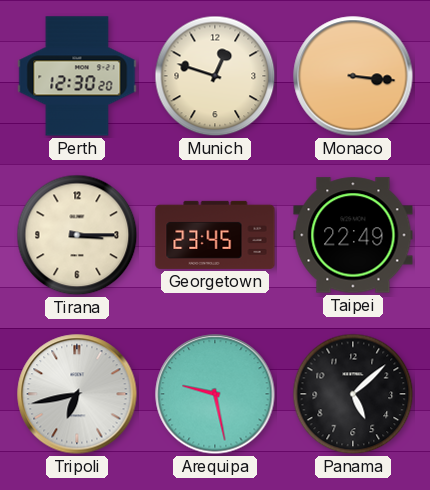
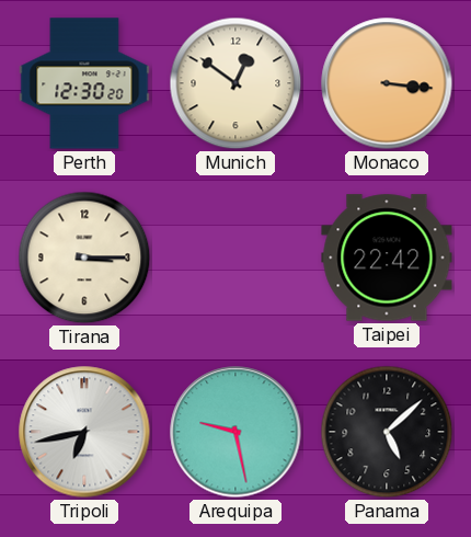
Munich: 12:48 -> 12:51 (235, 83)
Georgetown: 23:45 -> none (215, 235)
Taipei: 22:49 -> 22:42 (387, 258)
